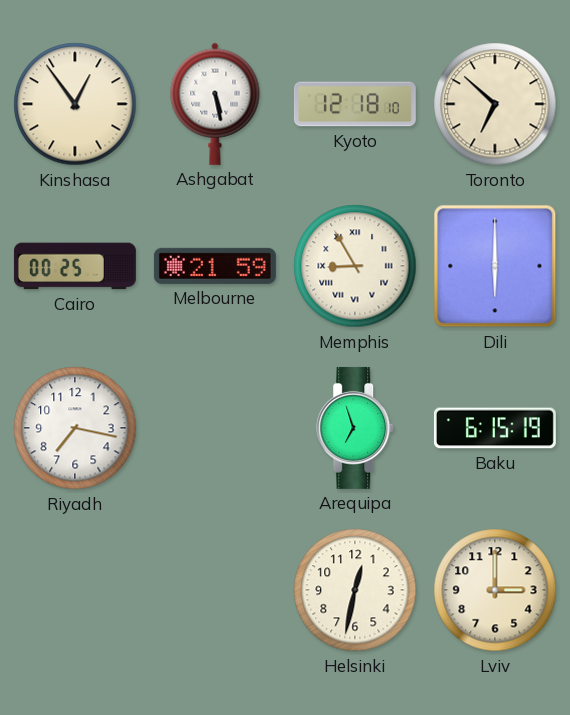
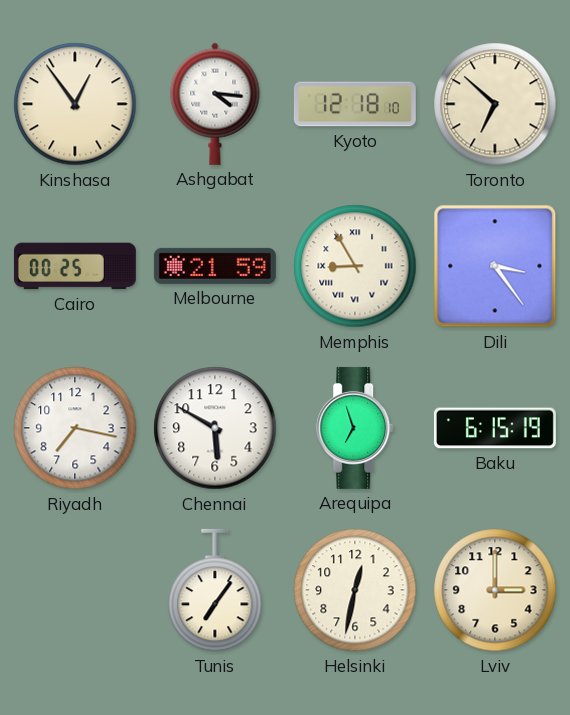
Ashgabat: 5:28 -> 4:16 (215, 104)
Dili: 6:00 -> 3:24 (495, 266)
Chennai: none -> 5:50 (215, 428)
Tunis: none -> 7:06 (215, 590)
